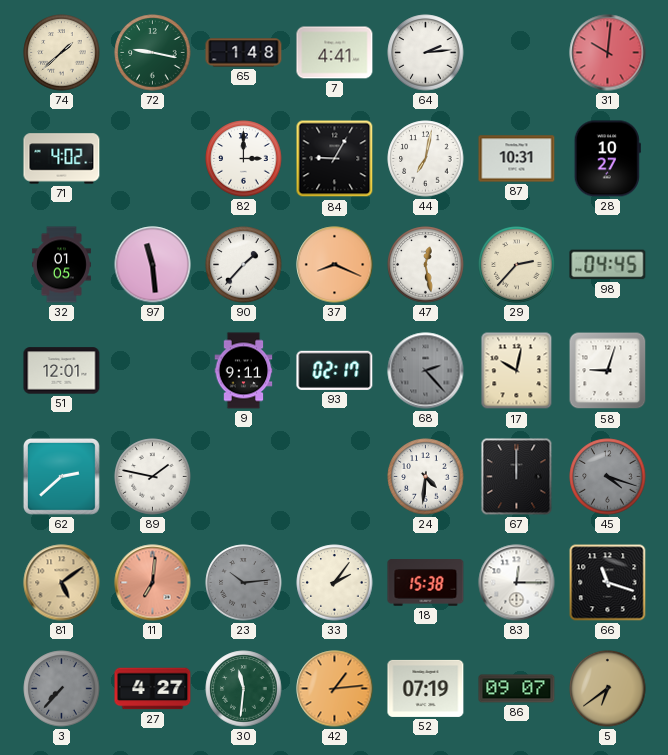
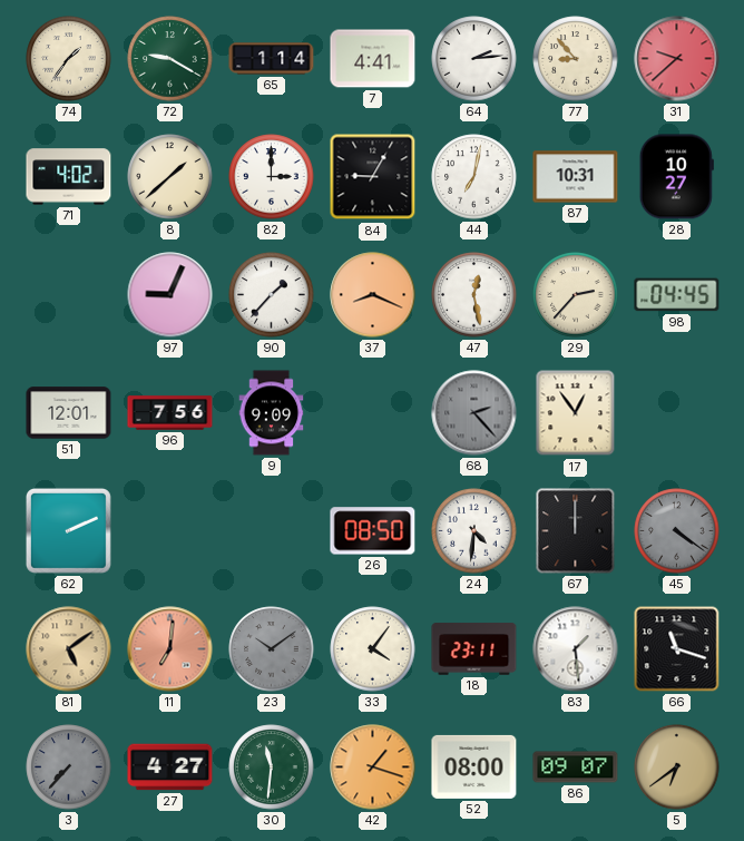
74: 1:38 -> 1:36 (69, 59)
72: 9:17 -> 9:20 (170, 59)
65: 1:48 -> 1:14 (272, 59)
77: none -> 8:53 (576, 59)
31: 10:01 -> 9:38 (677, 59)
8: none -> 1:38 (170, 177)
32: 01:05 -> none (61, 265)
97: 11:29 -> 9:04 (170, 295)
96: none -> 7:56 (170, 413)
9: 9:11 -> 9:09 (272, 413)
93: 02:17 -> none (335, 370)
17: 10:02 -> 12:54 (576, 413)
58: 9:03 -> none (608, 371)
62: 2:38 -> 2:11 (68, 530)
89: 1:47 -> none (153, 477)
26: none -> 08:50 (373, 531)
45: 4:18 -> 4:21 (677, 531)
23: 10:14 -> 10:09 (272, 649)
33: 2:06 -> 4:06 (373, 649)
18: 15:38 -> 23:11 (474, 649)
83: 12:15 -> 1:29 (576, 649)
42: 1:14 -> 1:18 (373, 767)
52: 07:19 -> 08:00 (474, 766)
